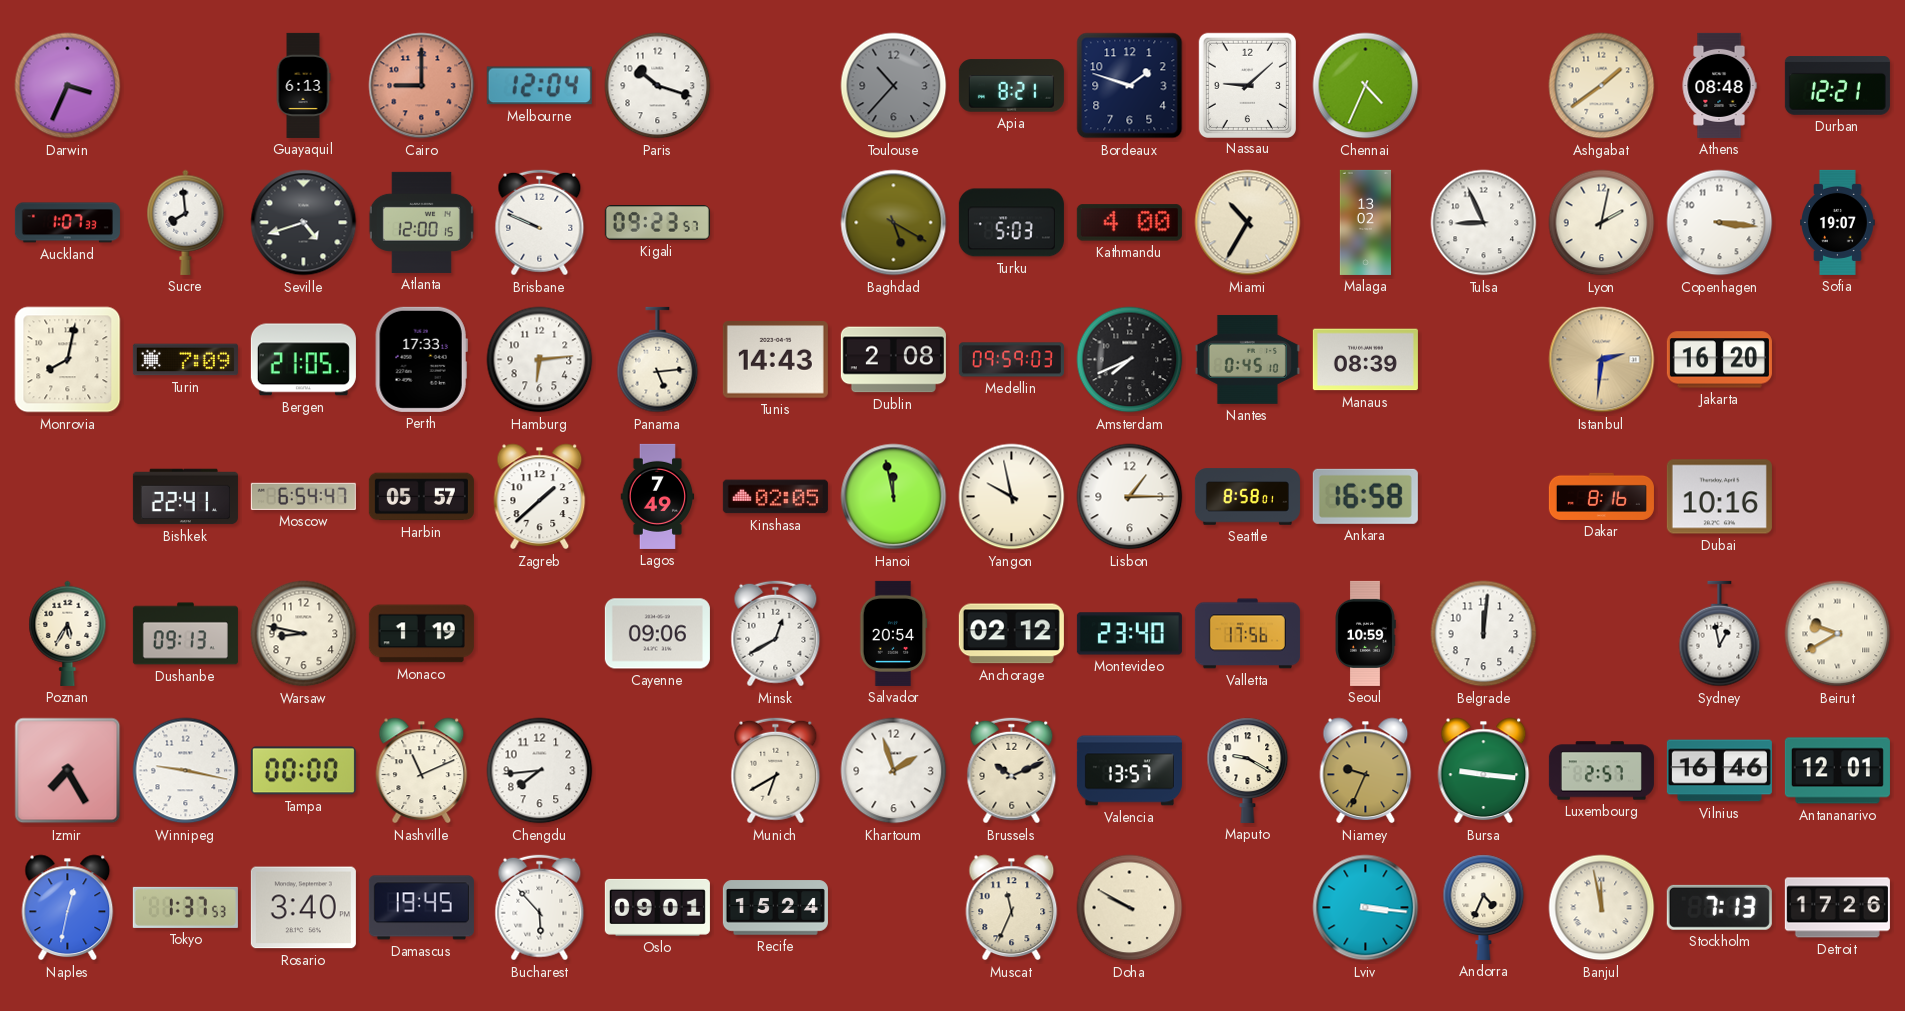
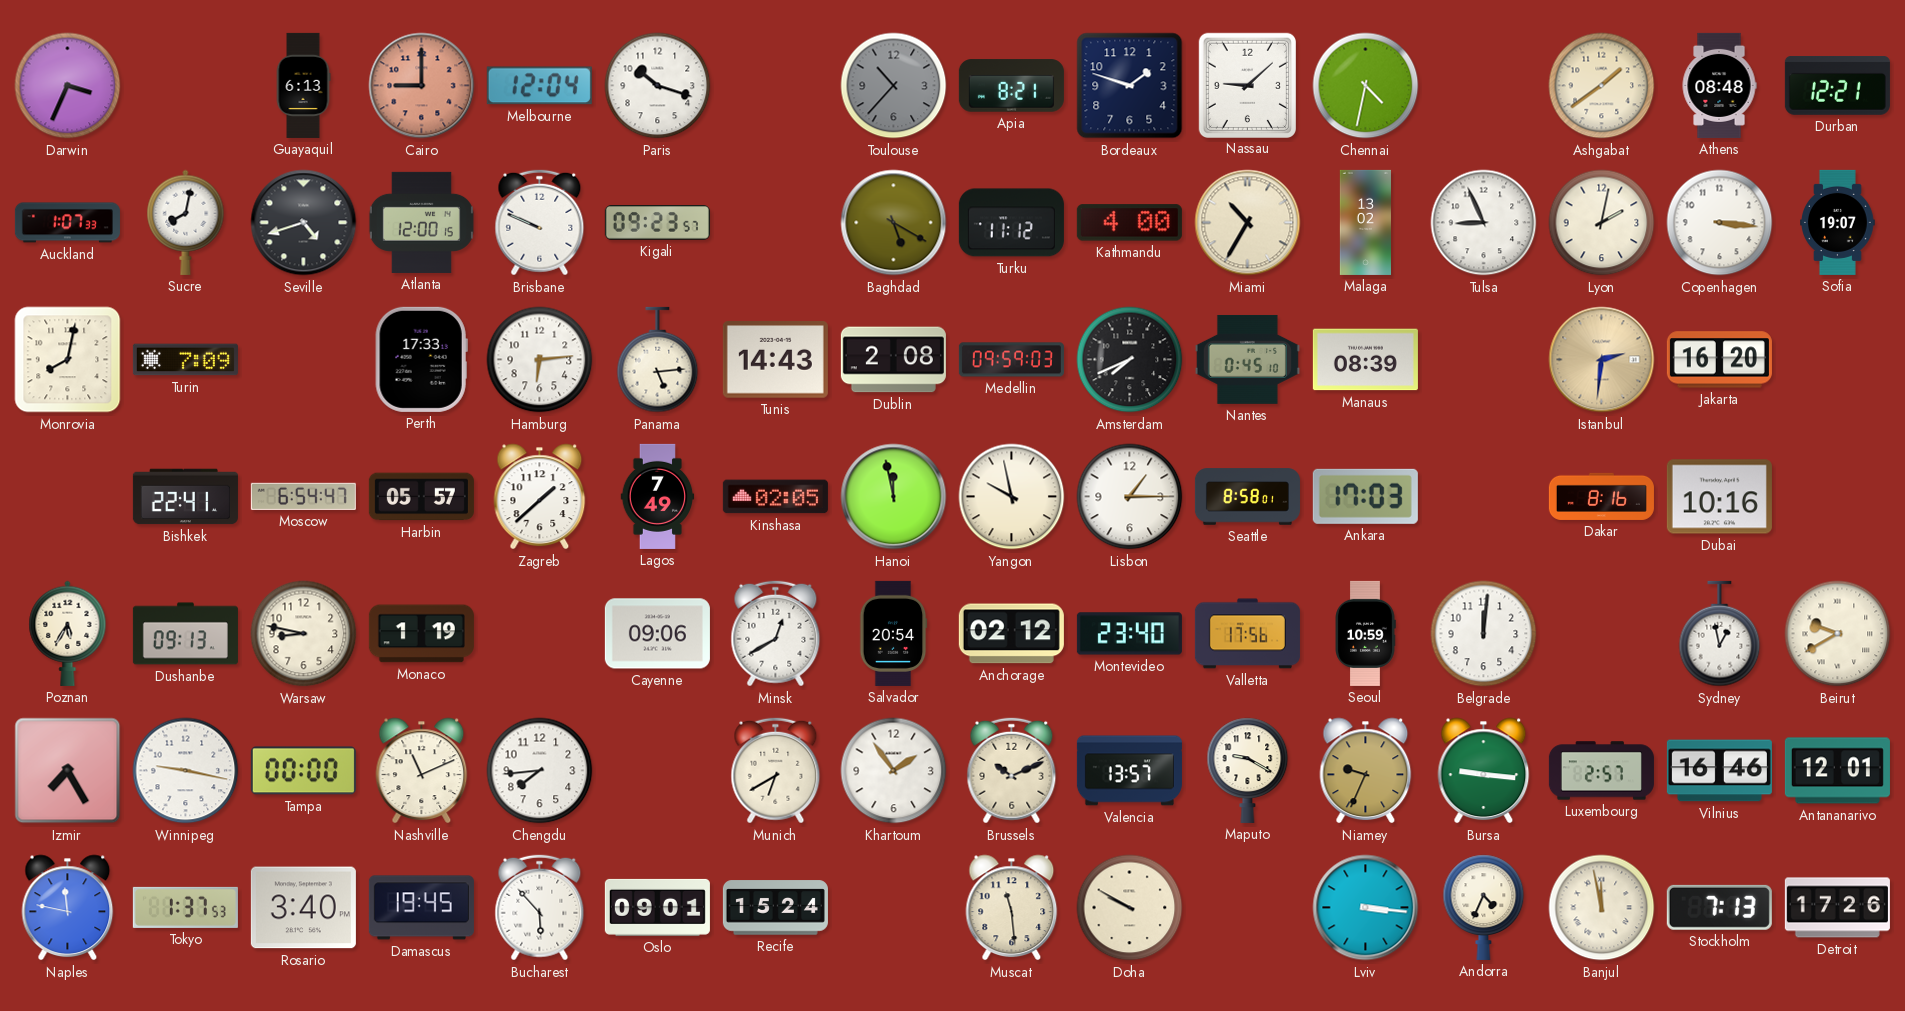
Chennai: 4:34 -> 4:32 (1366, 86)
Sucre: 7:59 -> 8:02 (186, 222)
Turku: 5:03 -> 11:12 (1011, 223)
Bergen: 21:05 -> none (303, 360)
Ankara: 16:58 -> 17:03 (1365, 496)
Khartoum: 1:57 -> 1:54 (894, 771)
Naples: 12:32 -> 11:47 (68, 908)
Muscat: 11:34 -> 11:29 (1012, 908)
